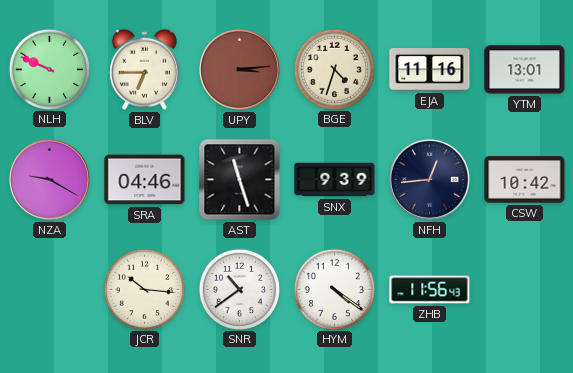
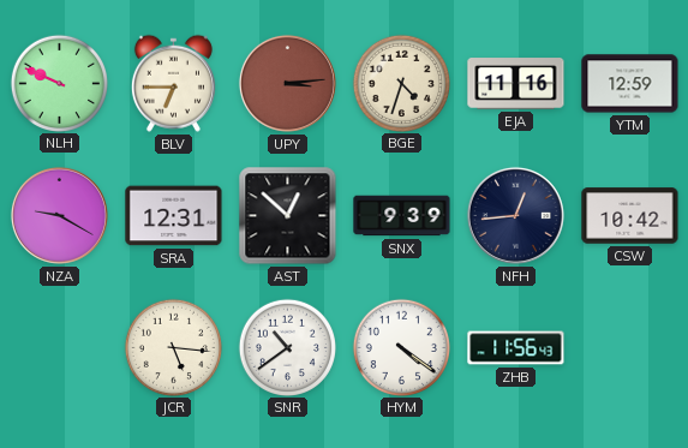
YTM: 13:01 -> 12:59 (630, 84)
SRA: 04:46 -> 12:31 (174, 216)
AST: 11:27 -> 12:52 (288, 216)
JCR: 10:16 -> 5:16 (173, 347)
